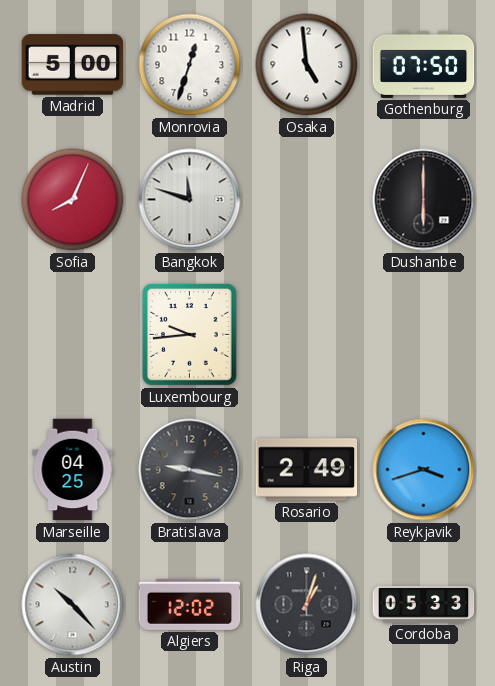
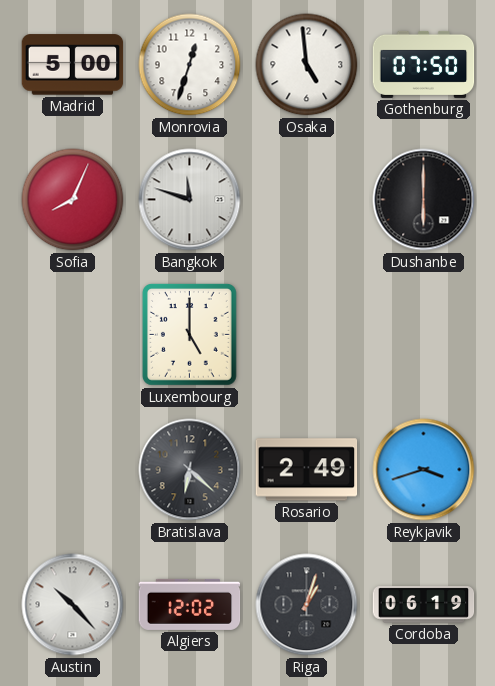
Luxembourg: 9:44 -> 5:00 (189, 335)
Marseille: 04:25 -> none (73, 470)
Bratislava: 9:17 -> 6:22 (190, 470)
Cordoba: 05:33 -> 06:19 (424, 605)
